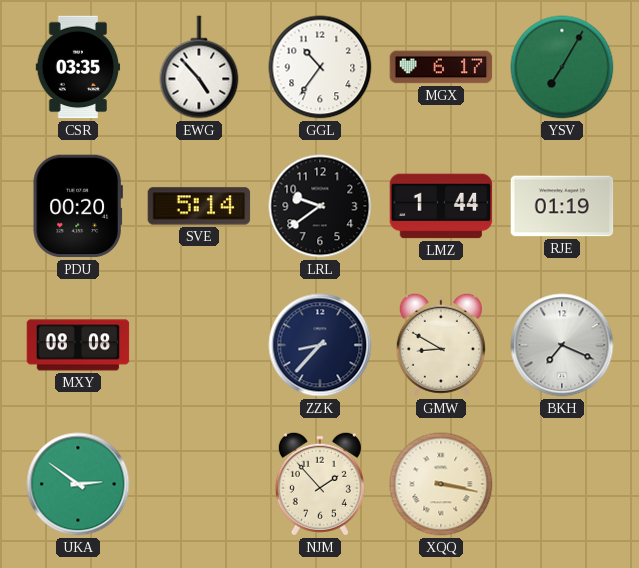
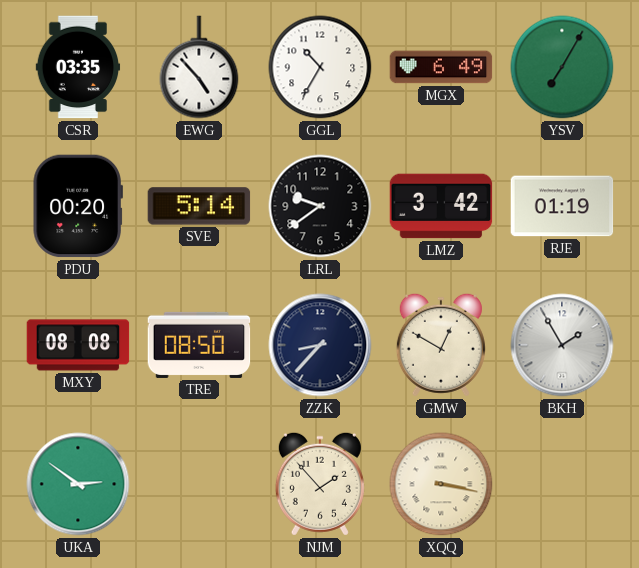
GGL: 10:36 -> 10:35 (320, 67)
MGX: 6:17 -> 6:49 (441, 67)
LMZ: 1:44 -> 3:42 (441, 206)
TRE: none -> 08:50 (199, 345)
GMW: 8:50 -> 12:50 (441, 345)
BKH: 7:19 -> 1:55 (562, 345)
